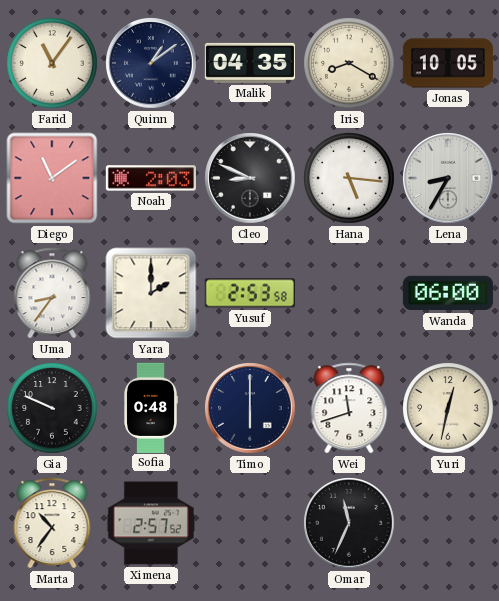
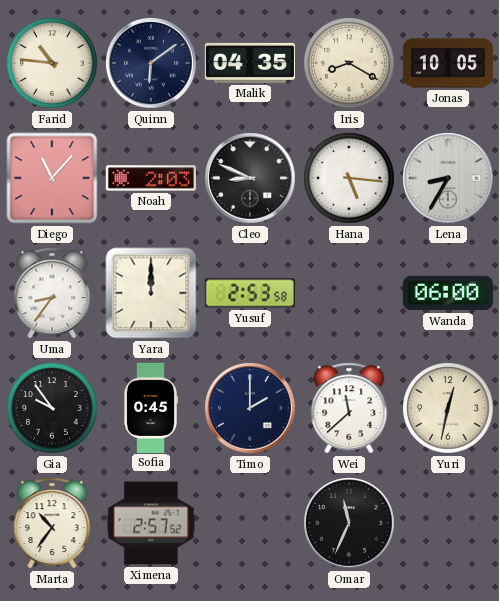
Farid: 11:06 -> 10:46 (52, 63)
Quinn: 1:09 -> 6:09 (151, 63)
Diego: 11:09 -> 11:07 (52, 178)
Yara: 2:00 -> 12:00 (151, 293)
Gia: 9:49 -> 9:54 (52, 408)
Sofia: 0:48 -> 0:45 (151, 408)
Timo: 6:00 -> 2:00 (250, 408)
Wei: 11:42 -> 11:38 (349, 408)
